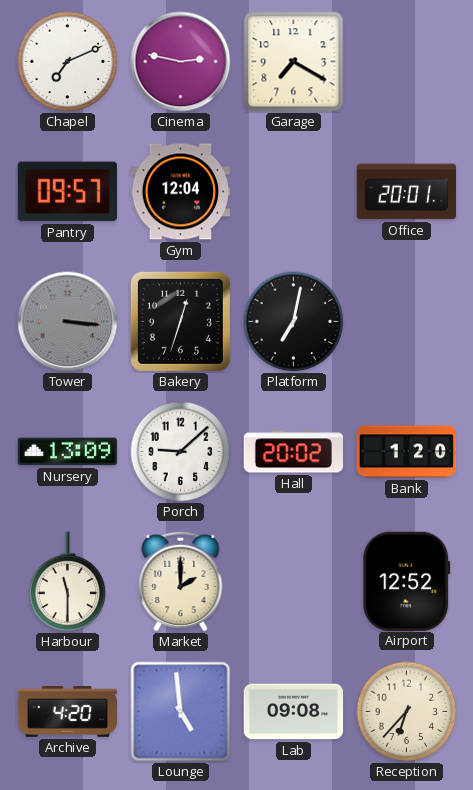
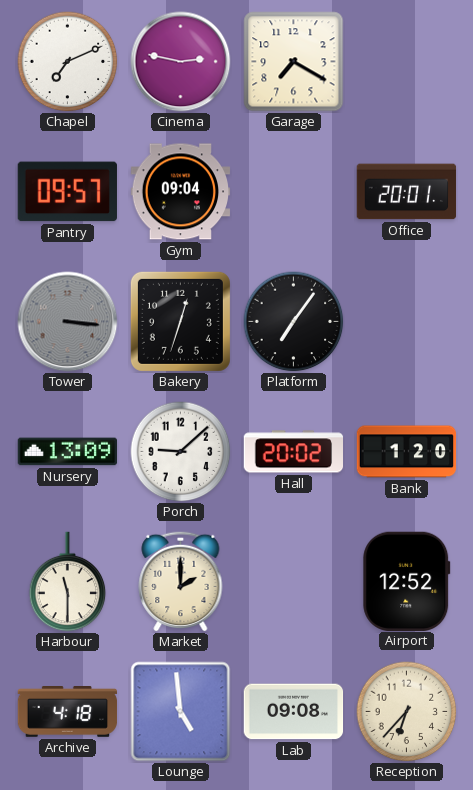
Gym: 12:04 -> 09:04 (181, 192)
Platform: 7:02 -> 7:06 (294, 322)
Archive: 4:20 -> 4:18 (68, 712)
